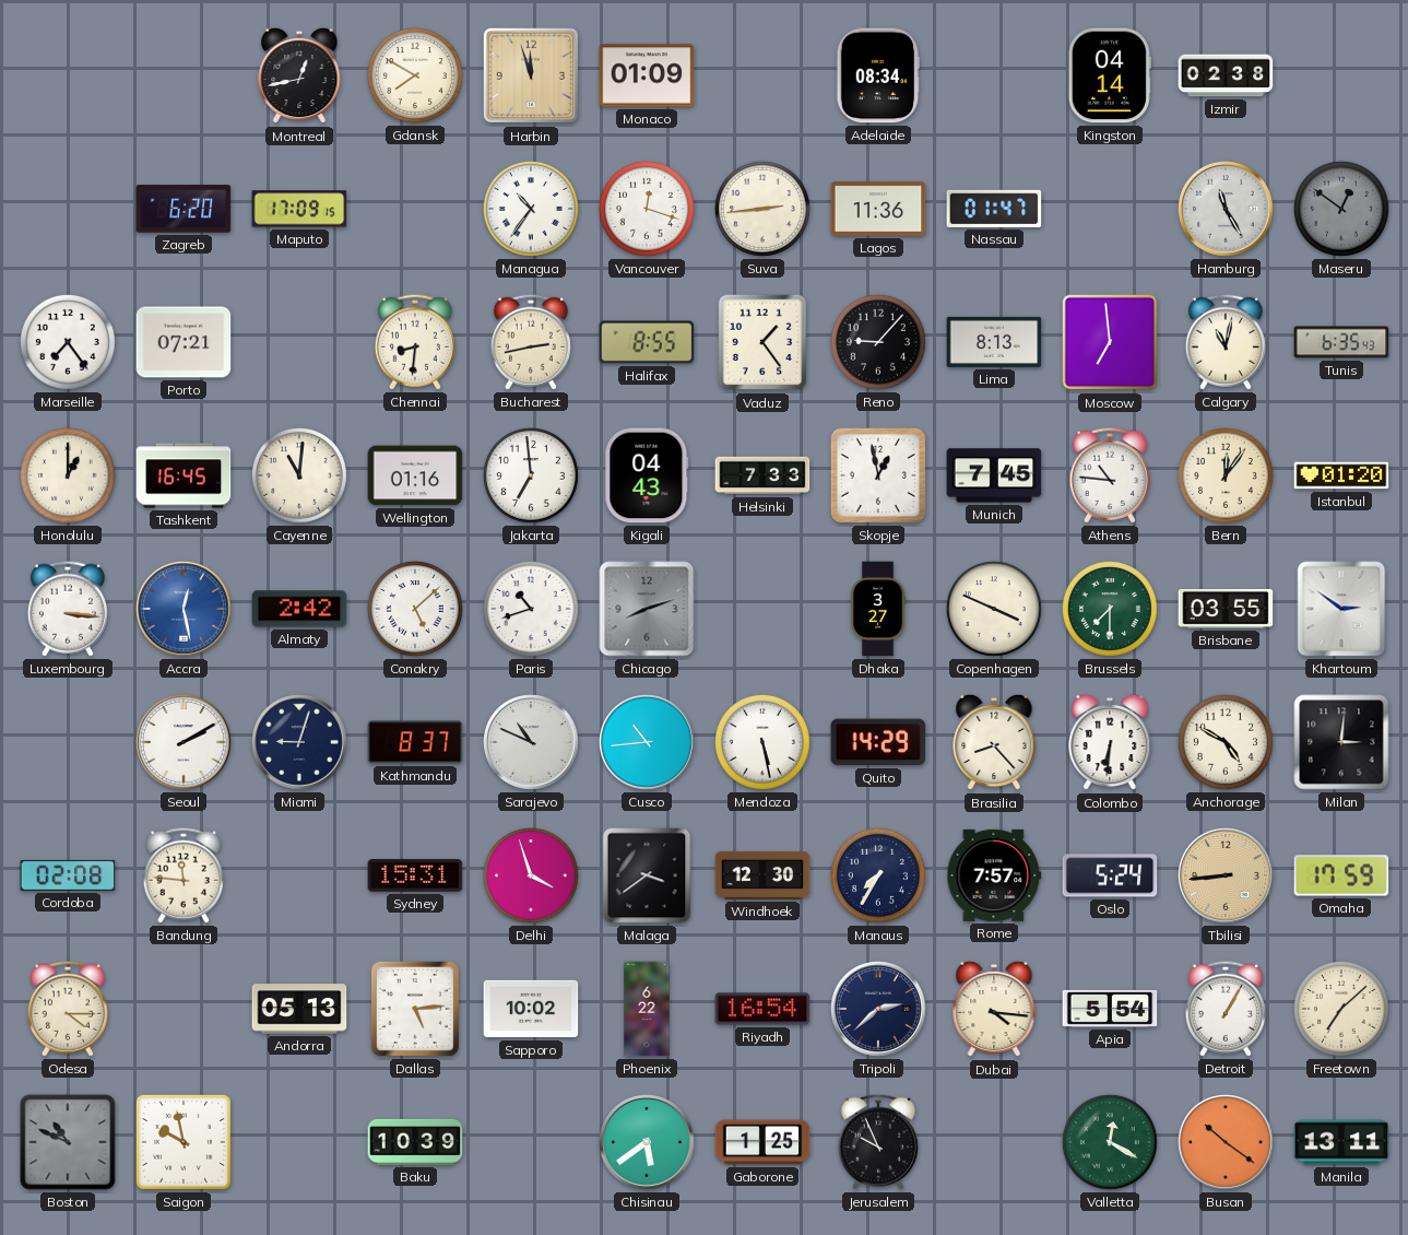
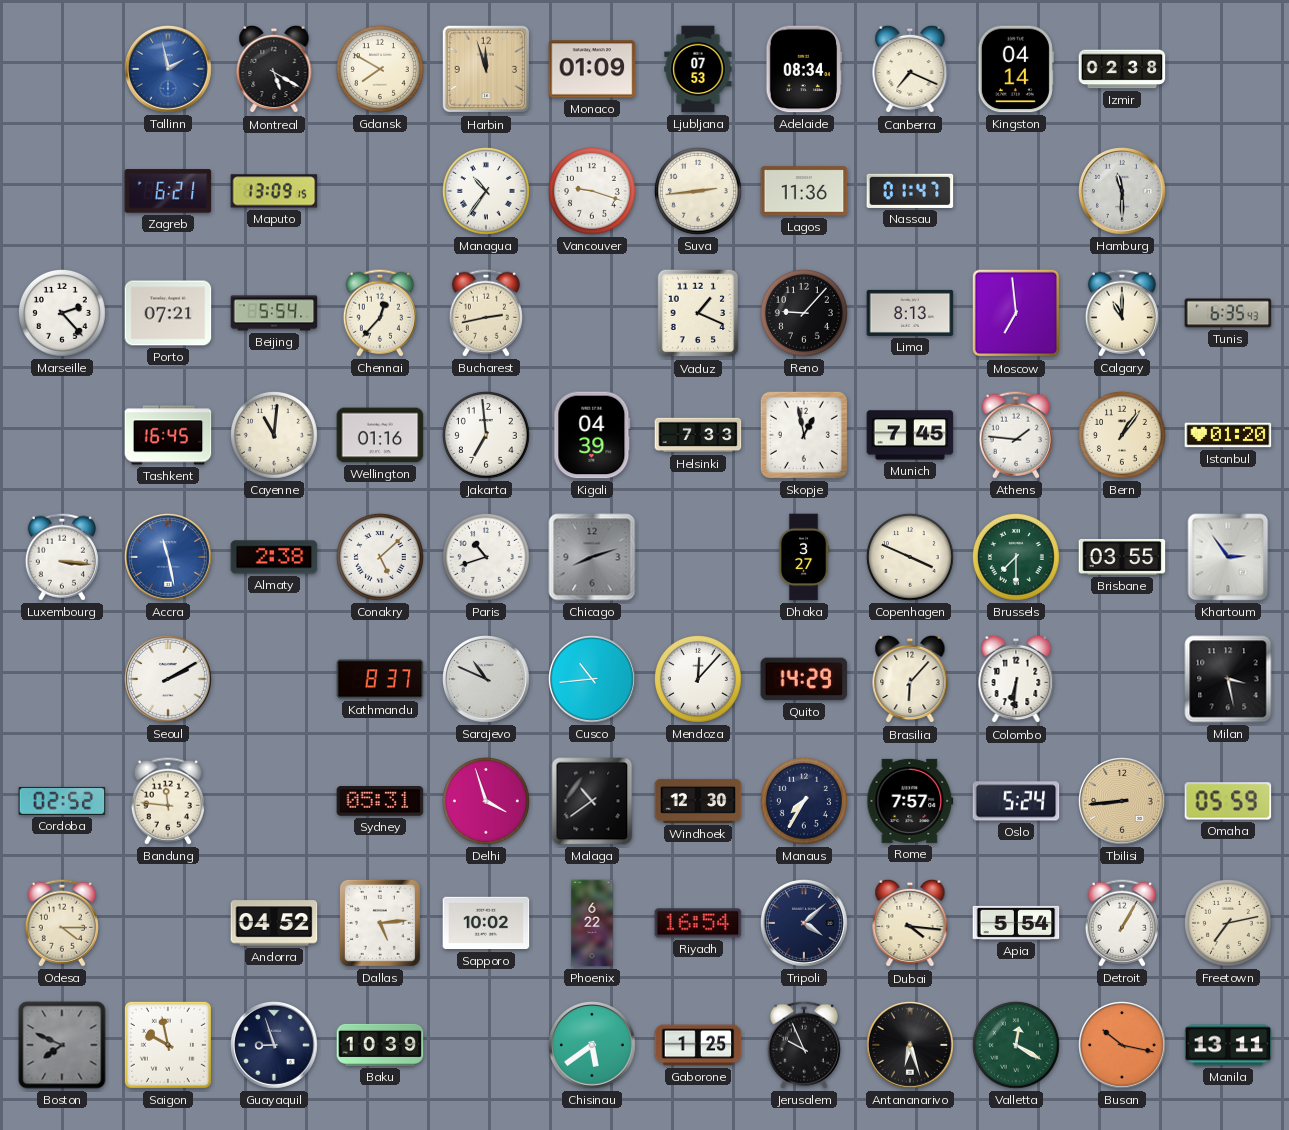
Tallinn: none -> 1:58 (169, 70)
Montreal: 12:43 -> 5:20 (274, 69)
Ljubljana: none -> 07:53 (698, 69)
Canberra: none -> 7:19 (910, 69)
Zagreb: 6:20 -> 6:21 (168, 191)
Maputo: 17:09 -> 13:09 (274, 191)
Vancouver: 12:18 -> 9:18 (592, 191)
Hamburg: 11:25 -> 11:30 (1123, 192)
Maseru: 12:51 -> none (1341, 209)
Marseille: 7:24 -> 2:23 (62, 313)
Beijing: none -> 5:54 (274, 313)
Chennai: 8:31 -> 12:37 (380, 313)
Halifax: 8:55 -> none (647, 342)
Vaduz: 1:24 -> 1:19 (698, 313)
Calgary: 11:02 -> 11:00 (1122, 313)
Honolulu: 1:00 -> none (68, 475)
Kigali: 04:43 -> 04:39 (592, 435)
Athens: 10:46 -> 1:46 (1016, 435)
Bern: 12:06 -> 1:06 (1122, 435)
Accra: 12:28 -> 11:28 (169, 558)
Almaty: 2:42 -> 2:38 (274, 557)
Khartoum: 2:51 -> 2:54 (1228, 557)
Miami: 9:03 -> none (300, 743)
Mendoza: 5:28 -> 12:07 (698, 679)
Brasilia: 8:23 -> 6:07 (910, 679)
Anchorage: 4:50 -> none (1226, 742)
Milan: 3:01 -> 3:28 (1228, 679)
Cordoba: 02:08 -> 02:52 (62, 801)
Sydney: 15:31 -> 05:31 (380, 801)
Malaga: 3:39 -> 10:39 (592, 801)
Omaha: 17:59 -> 05:59 (1228, 801)
Andorra: 05:13 -> 04:52 (274, 923)
Tripoli: 2:38 -> 4:08 (805, 924)
Freetown: 7:08 -> 7:13 (1228, 923)
Boston: 10:49 -> 7:49 (62, 1045)
Guayaquil: none -> 8:57 (275, 1046)
Antananarivo: none -> 6:27 (911, 1046)
Busan: 10:21 -> 10:17 (1123, 1046)
